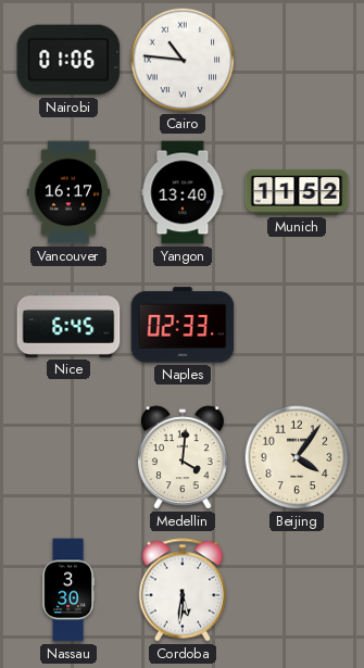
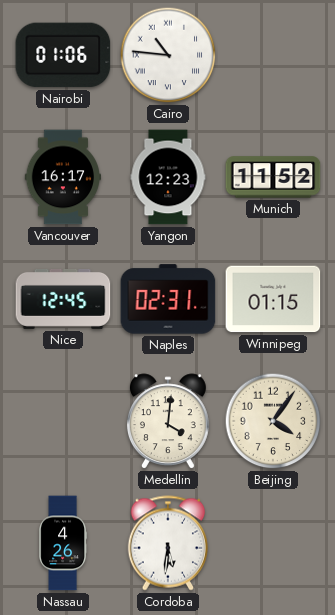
Yangon: 13:40 -> 12:23 (168, 177)
Nice: 6:45 -> 12:45 (63, 299)
Naples: 02:33 -> 02:31 (168, 299)
Winnipeg: none -> 01:15 (273, 299)
Nassau: 3:30 -> 4:26 (63, 543)
